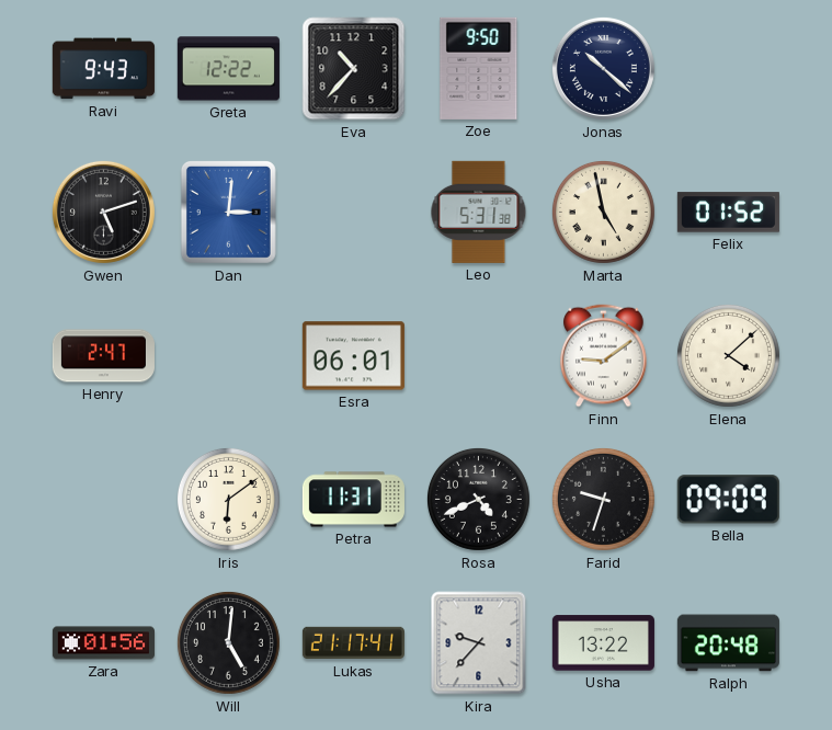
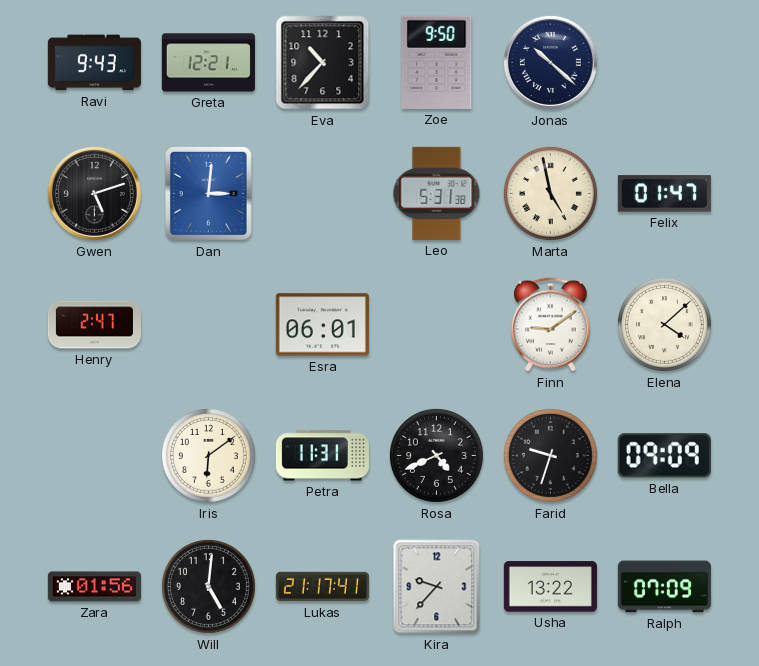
Greta: 12:22 -> 12:21 (208, 63)
Felix: 01:52 -> 01:47 (664, 194)
Ralph: 20:48 -> 07:09 (664, 587)
